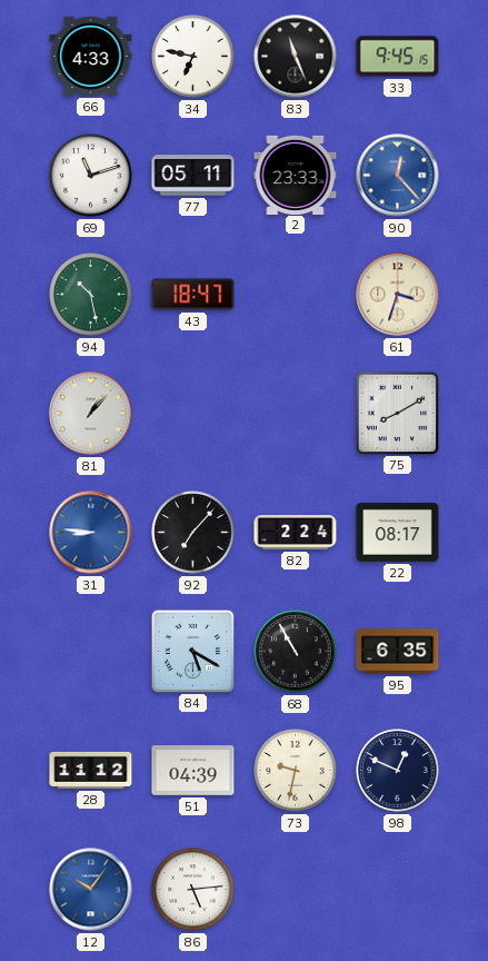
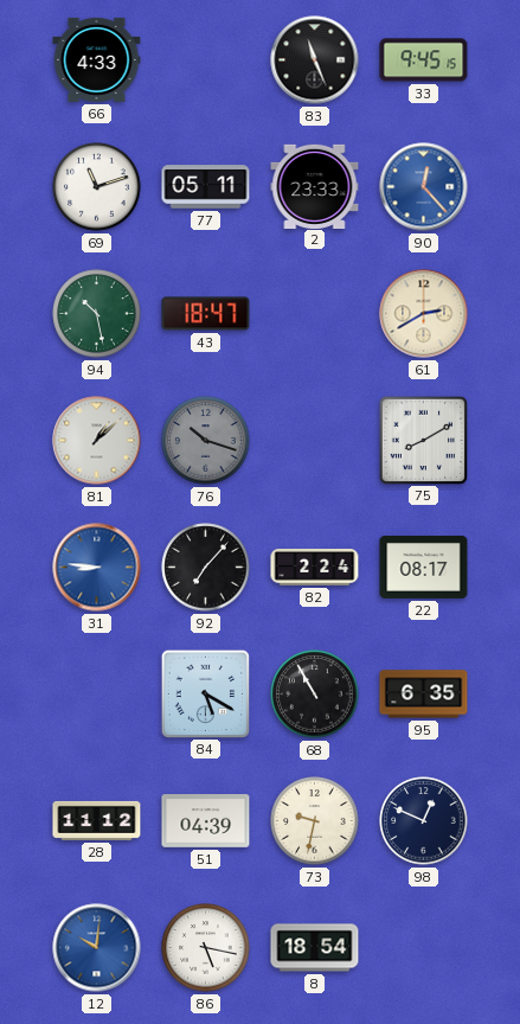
34: 6:47 -> none (193, 57)
61: 3:33 -> 2:40 (424, 314)
81: 1:07 -> 1:08 (97, 441)
76: none -> 10:18 (206, 441)
12: 10:06 -> 10:01 (97, 948)
86: 5:14 -> 5:17 (206, 948)
8: none -> 18:54 (315, 948)
